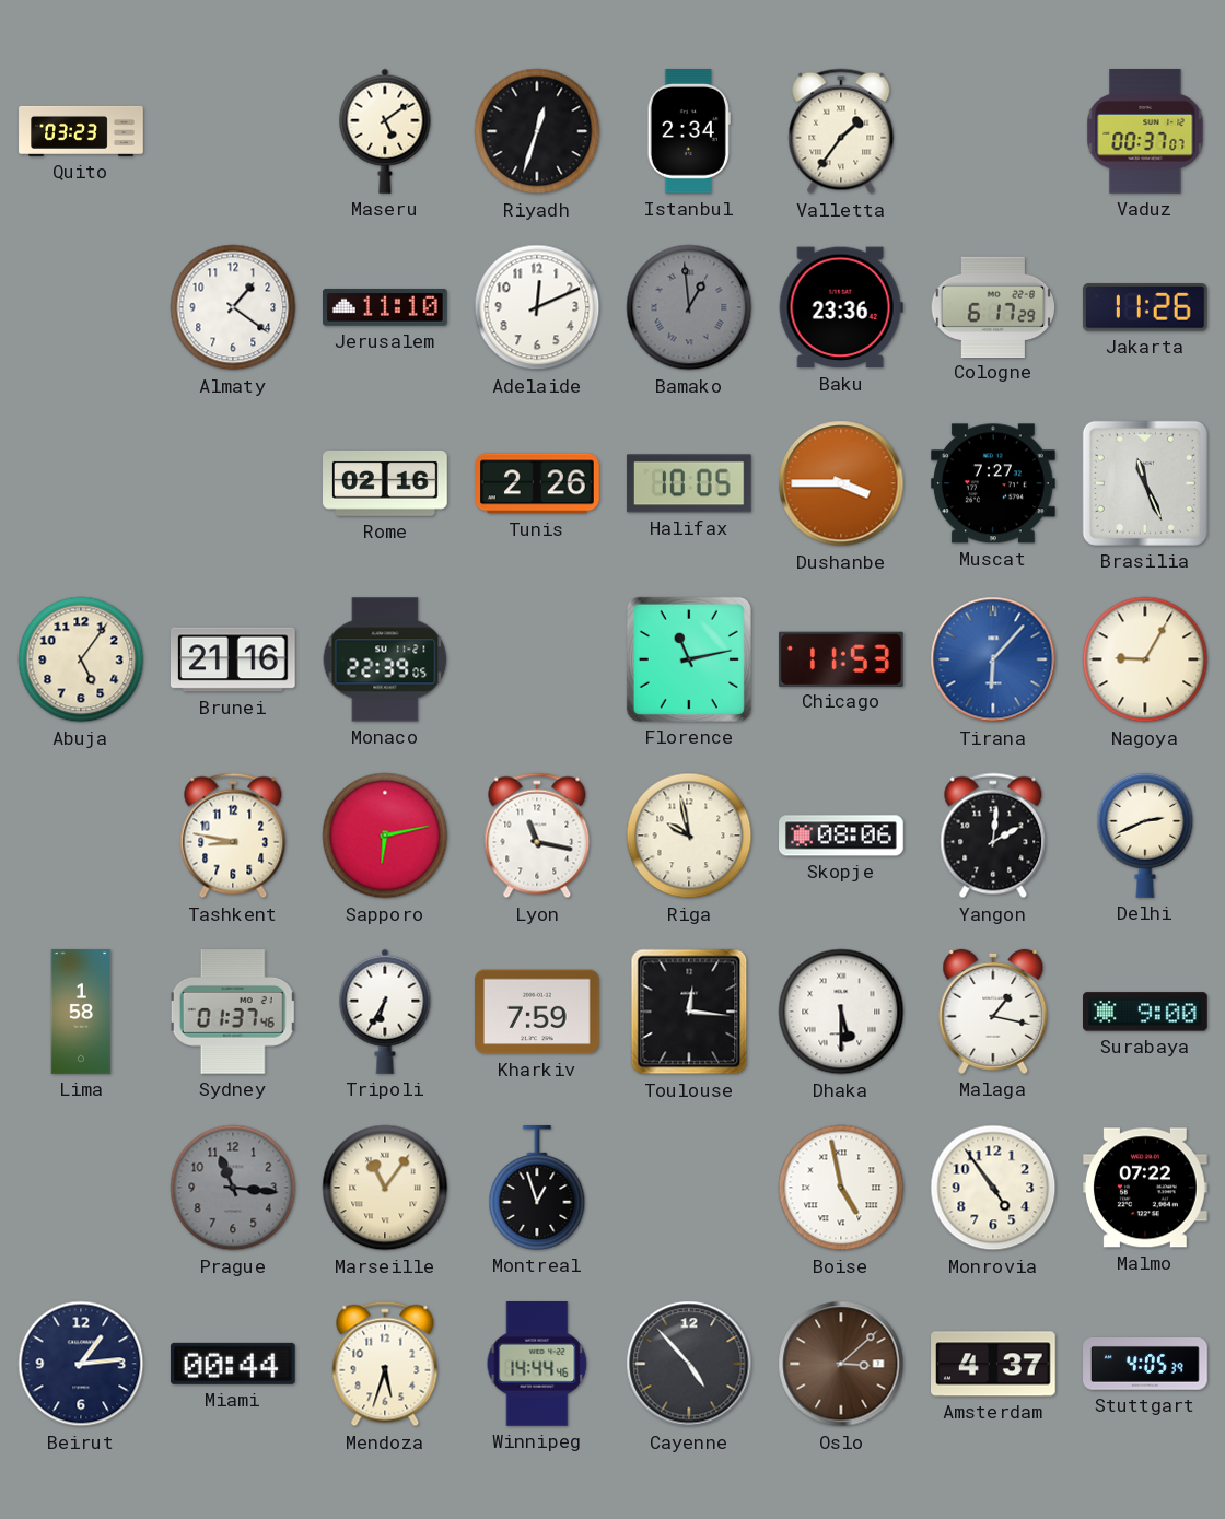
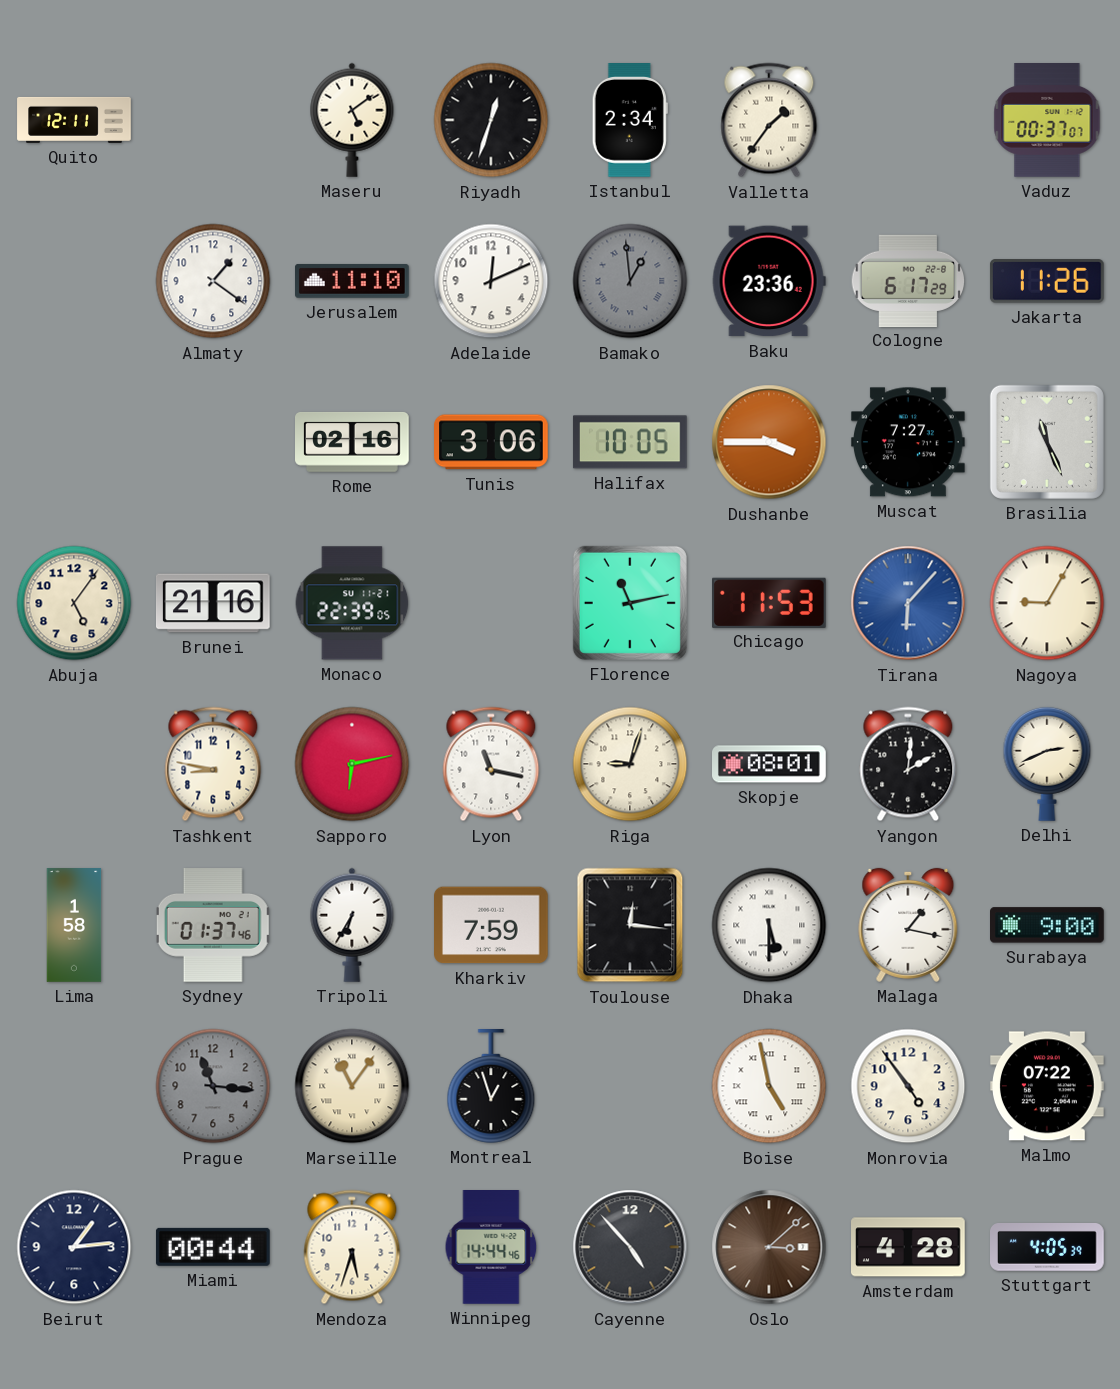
Quito: 03:23 -> 12:11 (74, 120)
Tunis: 2:26 -> 3:06 (492, 442)
Riga: 9:58 -> 9:03 (630, 764)
Skopje: 08:06 -> 08:01 (770, 764)
Amsterdam: 4:37 -> 4:28 (909, 1247)
